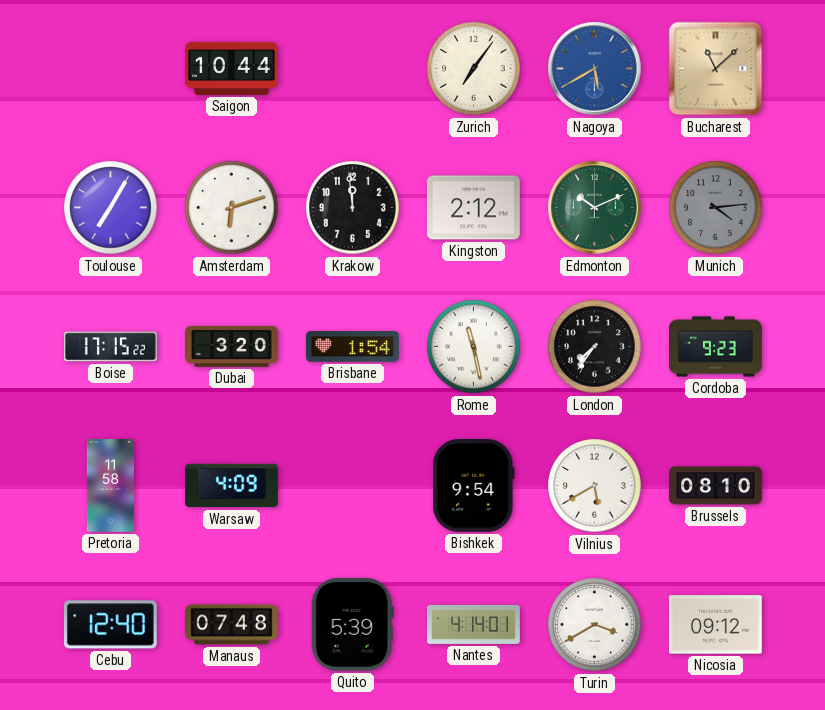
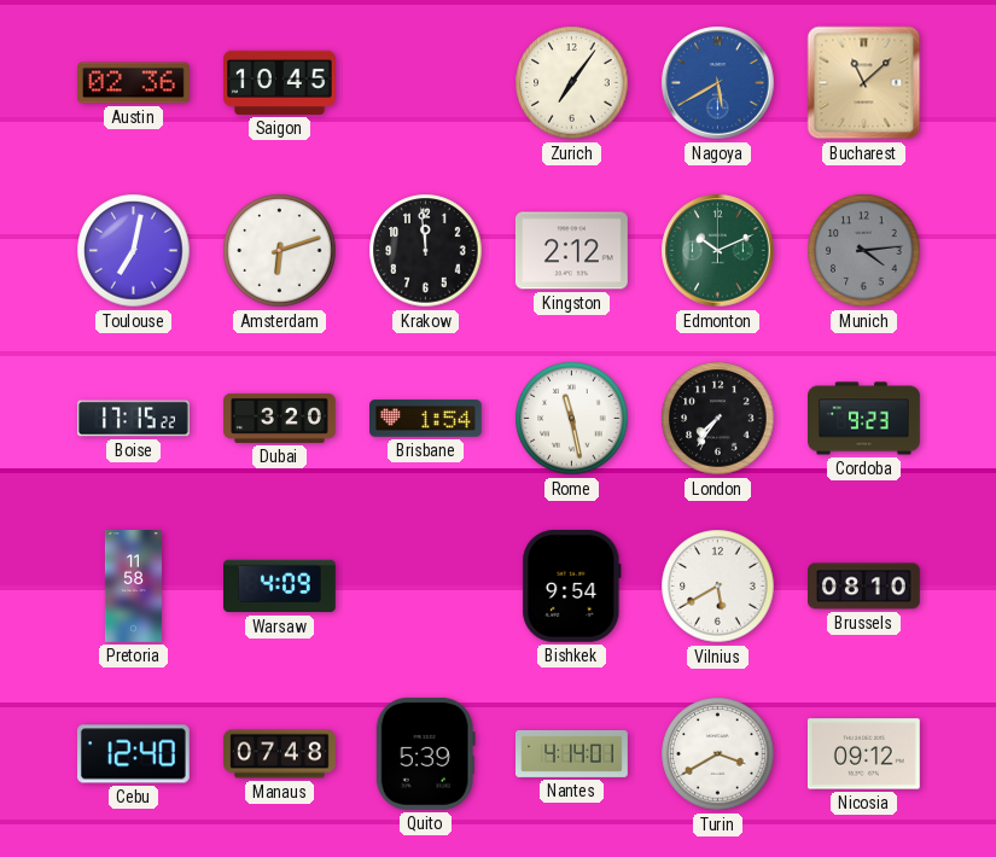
Austin: none -> 02:36 (133, 83)
Saigon: 10:44 -> 10:45 (280, 82)
Toulouse: 7:05 -> 7:02 (134, 251)
